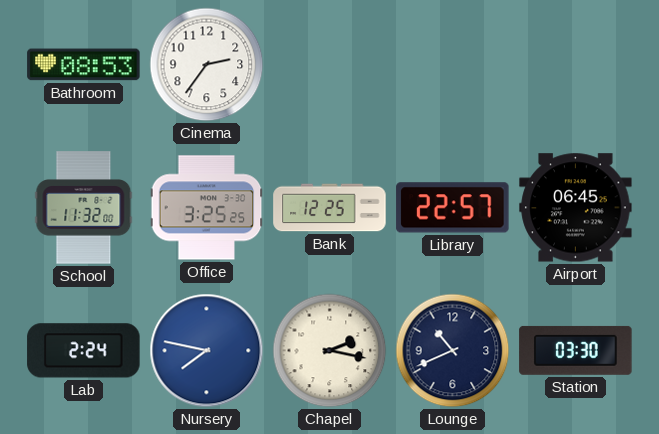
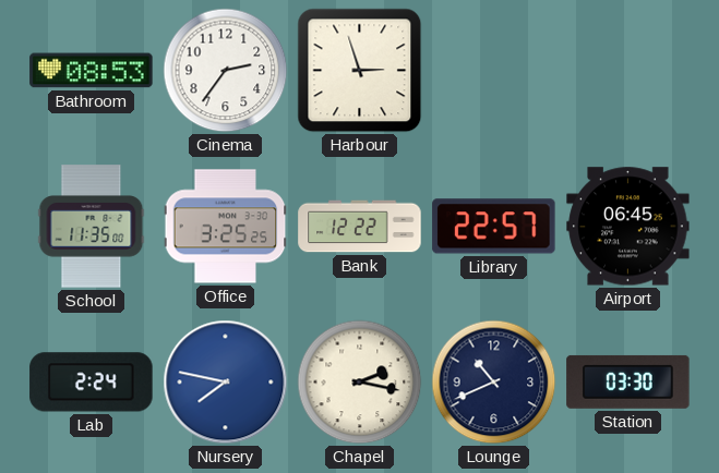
Harbour: none -> 2:57 (360, 71)
School: 11:32 -> 11:35 (92, 227)
Bank: 12:25 -> 12:22 (360, 227)
